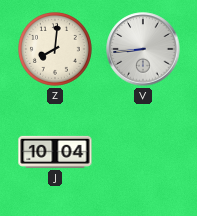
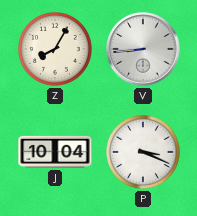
Z: 8:01 -> 8:05 (56, 50)
P: none -> 3:19 (144, 153)
